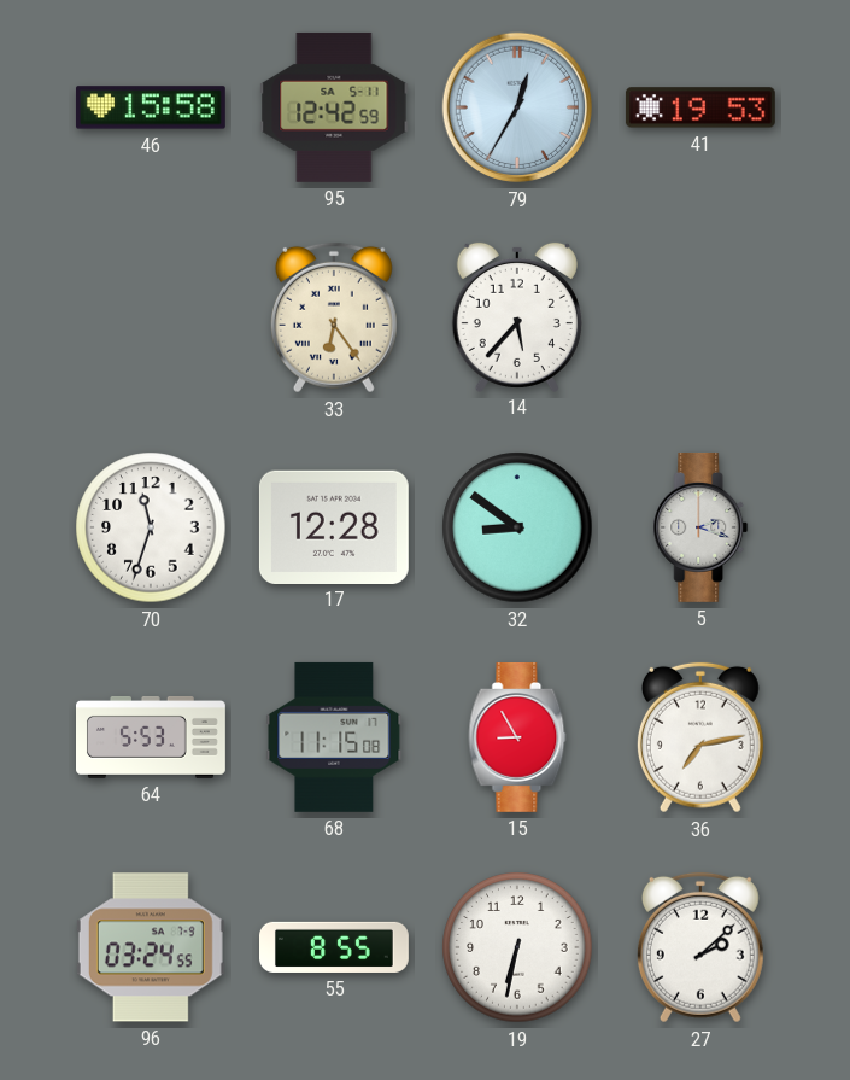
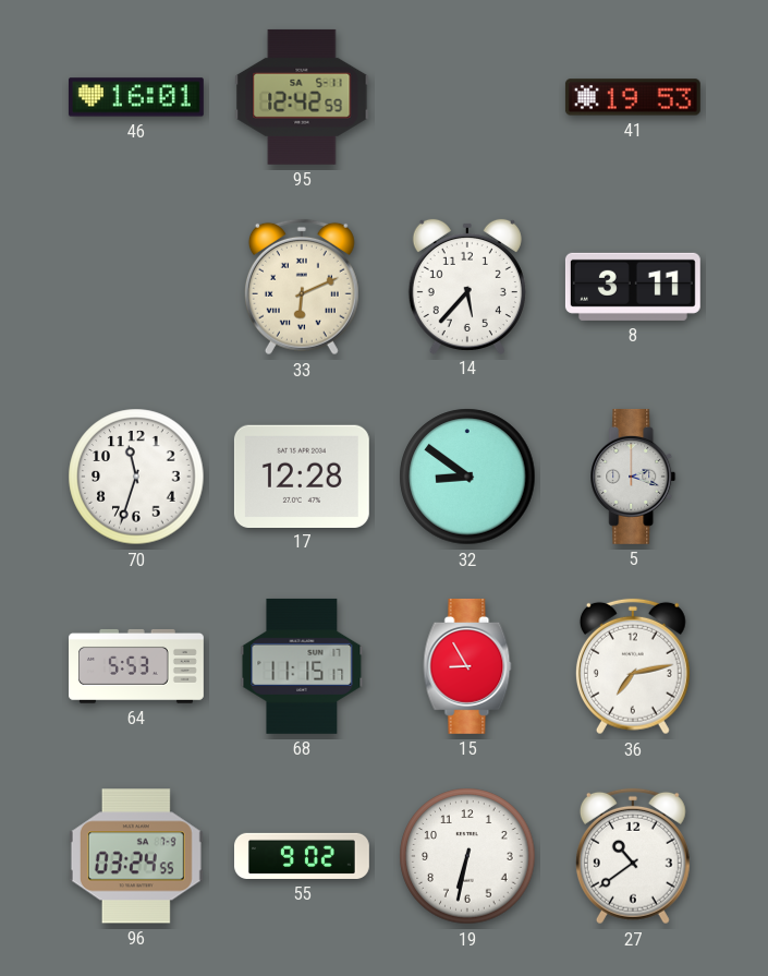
46: 15:58 -> 16:01 (136, 97)
79: 12:35 -> none (517, 107)
33: 6:24 -> 6:11 (302, 287)
8: none -> 3:11 (633, 287)
68: 11:15:08 -> 11:15:17 (302, 666)
55: 8:55 -> 9:02 (303, 856)
27: 2:08 -> 10:39 (633, 856)
